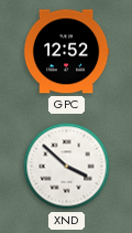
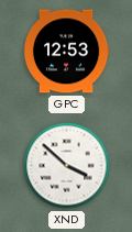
GPC: 12:52 -> 12:53 (66, 52)
